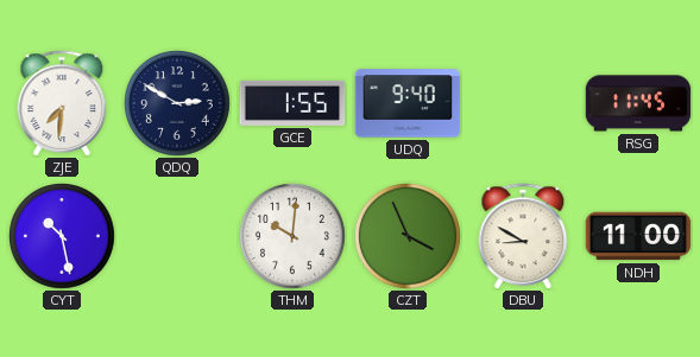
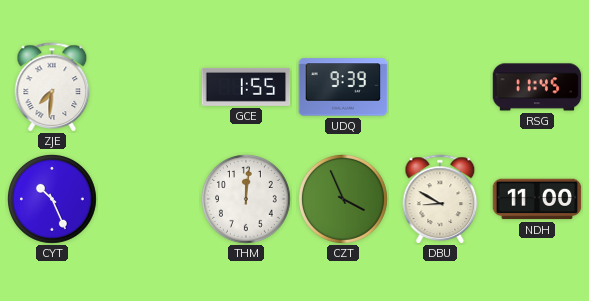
QDQ: 2:50 -> none (178, 104)
UDQ: 9:40 -> 9:39 (343, 87)
CYT: 10:28 -> 10:26 (53, 200)
THM: 10:01 -> 12:01 (247, 200)
